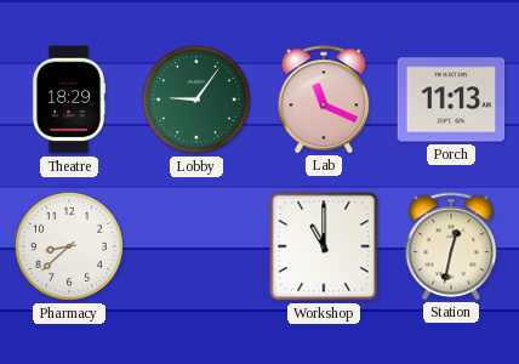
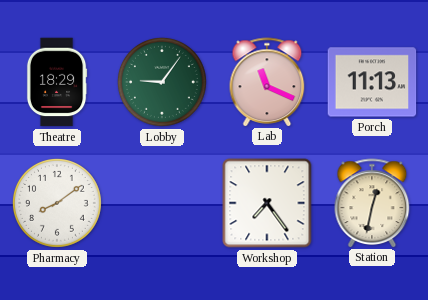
Pharmacy: 8:38 -> 8:09 (57, 203)
Workshop: 11:00 -> 7:24 (267, 203)
